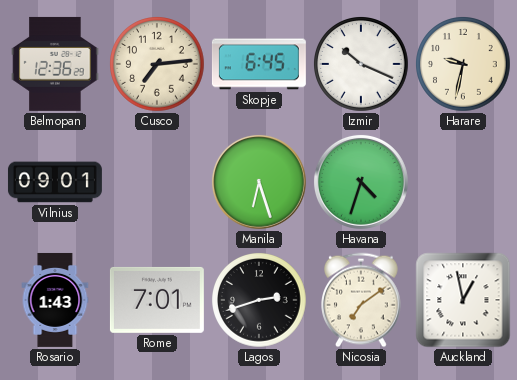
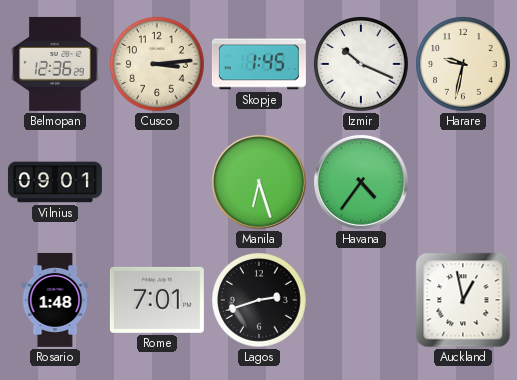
Cusco: 7:14 -> 3:14 (157, 64)
Skopje: 6:45 -> 1:45 (259, 64)
Havana: 4:33 -> 4:36 (361, 182)
Rosario: 1:43 -> 1:48 (55, 300)
Nicosia: 7:09 -> none (362, 300)
